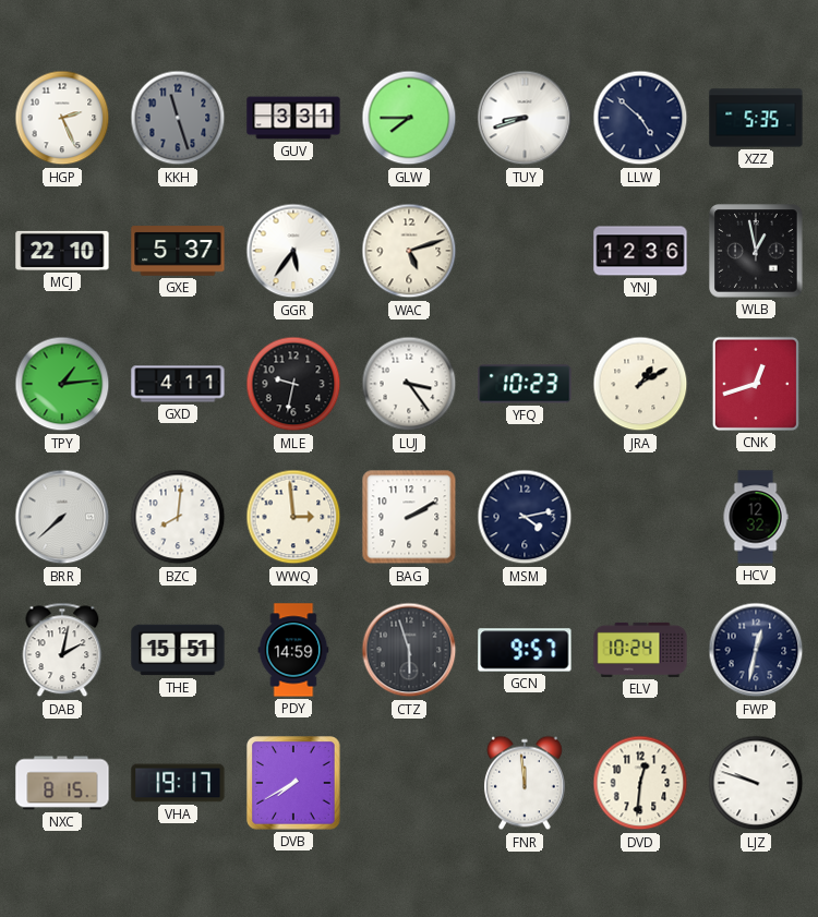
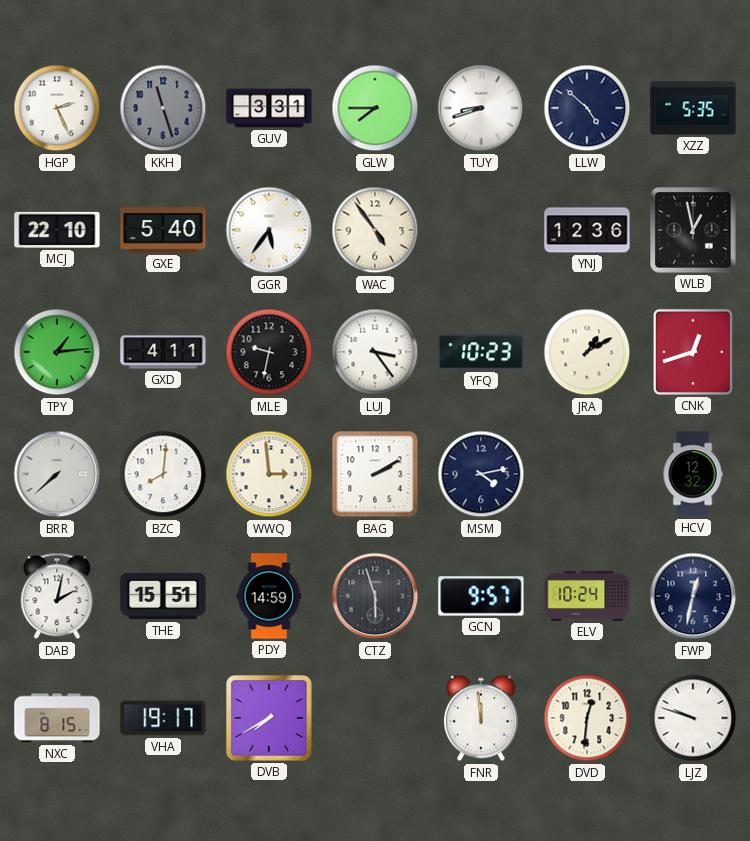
GXE: 5:37 -> 5:40 (163, 230)
WAC: 5:12 -> 4:54 (375, 230)
